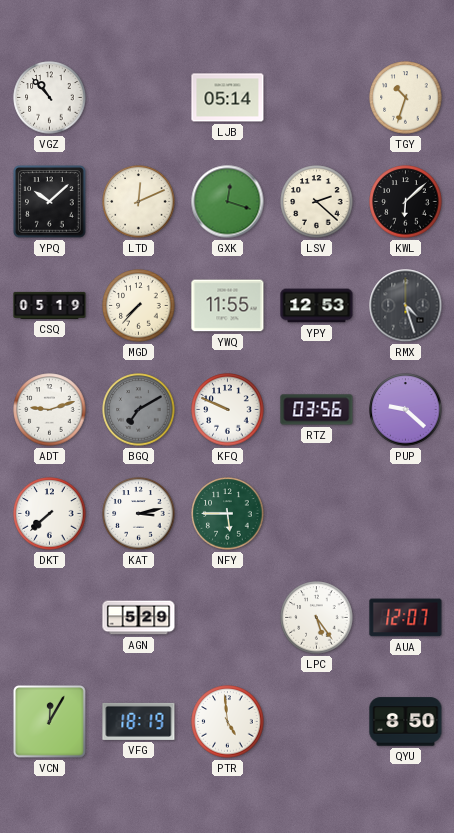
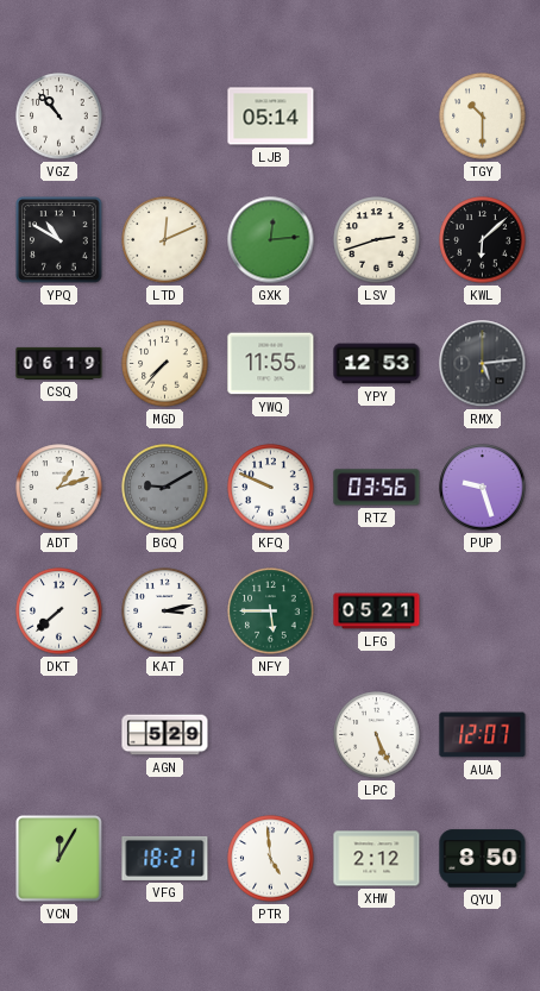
TGY: 10:33 -> 10:30 (483, 117)
YPQ: 10:08 -> 10:50 (59, 240)
GXK: 12:18 -> 12:14 (271, 240)
LSV: 2:22 -> 2:42 (377, 240)
CSQ: 05:19 -> 06:19 (59, 363)
RMX: 4:27 -> 5:14 (483, 364)
ADT: 9:12 -> 1:12 (59, 488)
BGQ: 7:10 -> 9:10 (165, 488)
PUP: 9:22 -> 9:27 (483, 488)
LFG: none -> 05:21 (377, 611)
LPC: 5:24 -> 5:26 (377, 735)
VFG: 18:19 -> 18:21 (165, 858)
XHW: none -> 2:12 (377, 859)
